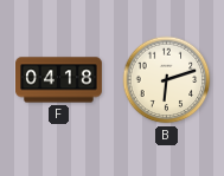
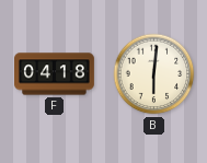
B: 6:12 -> 6:01 (154, 74)
